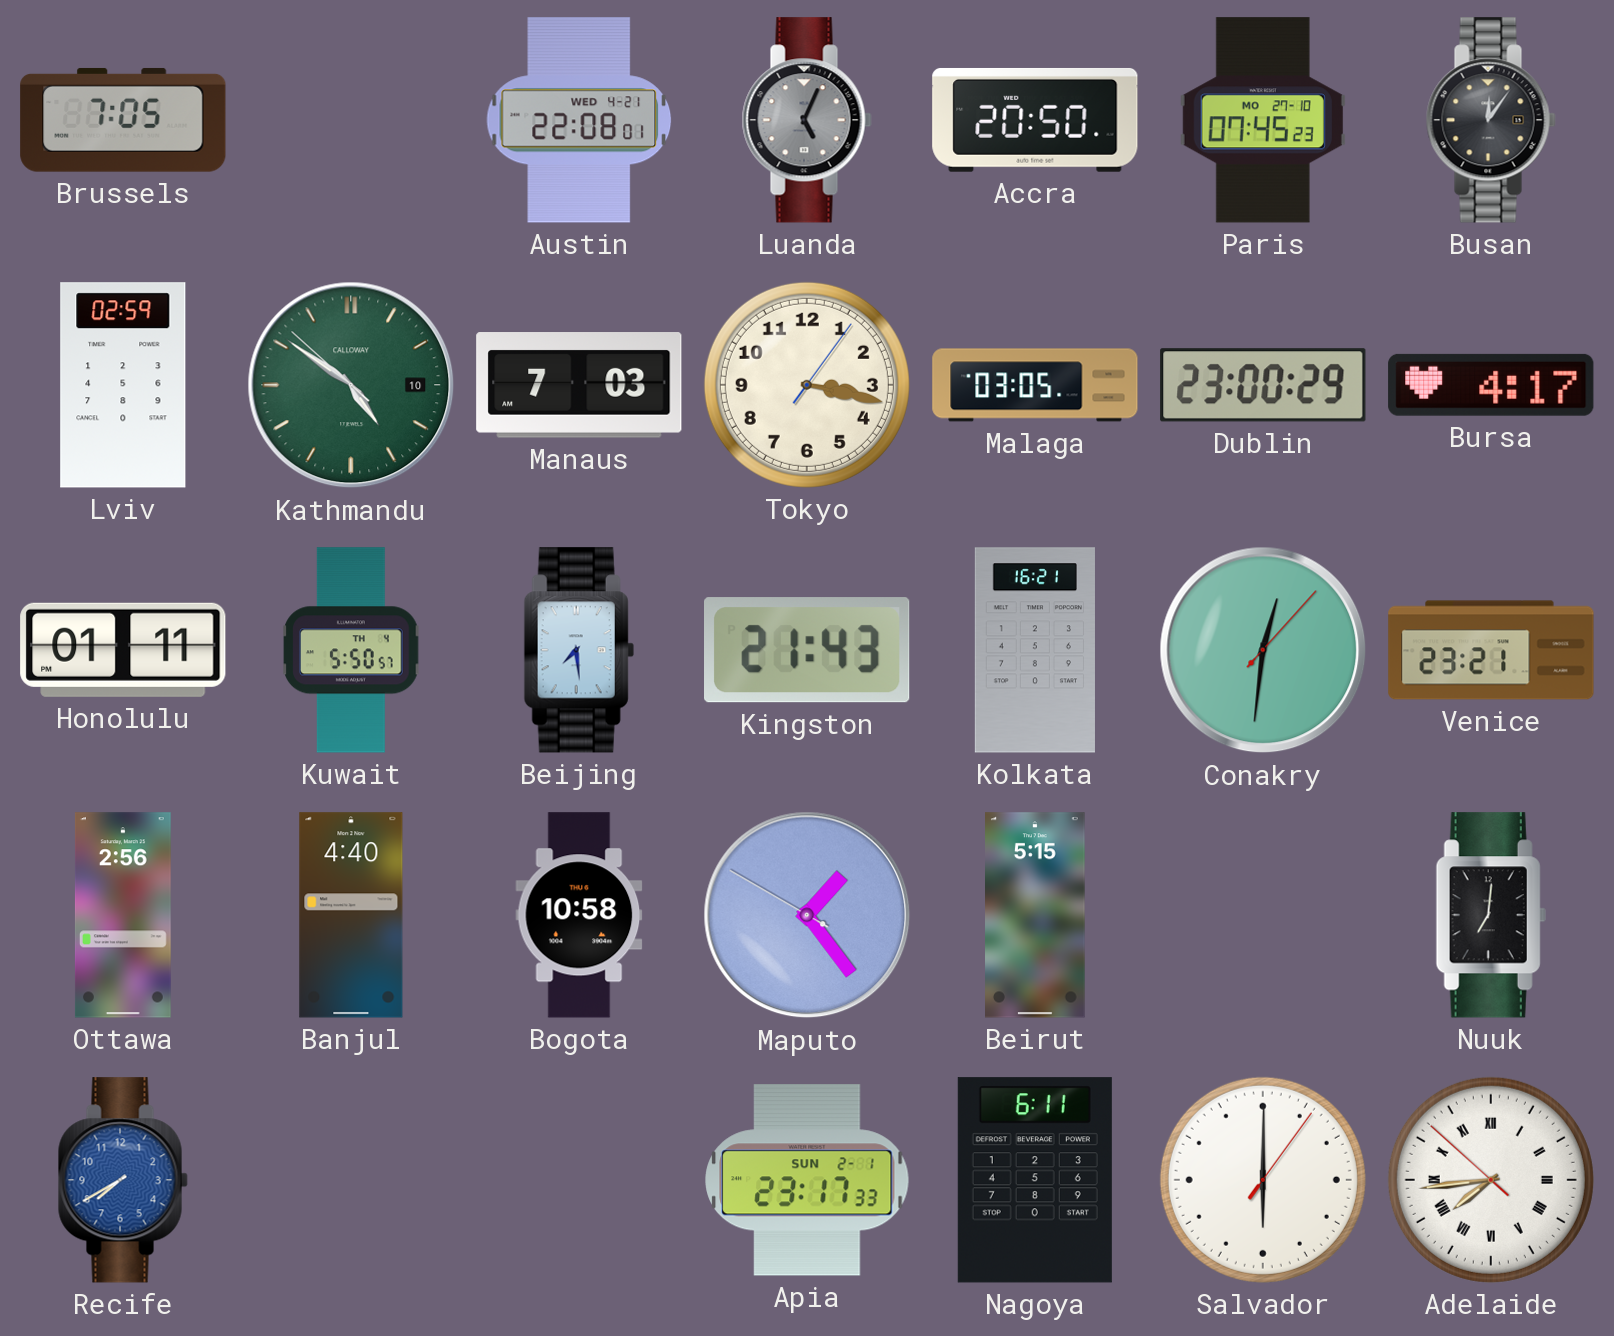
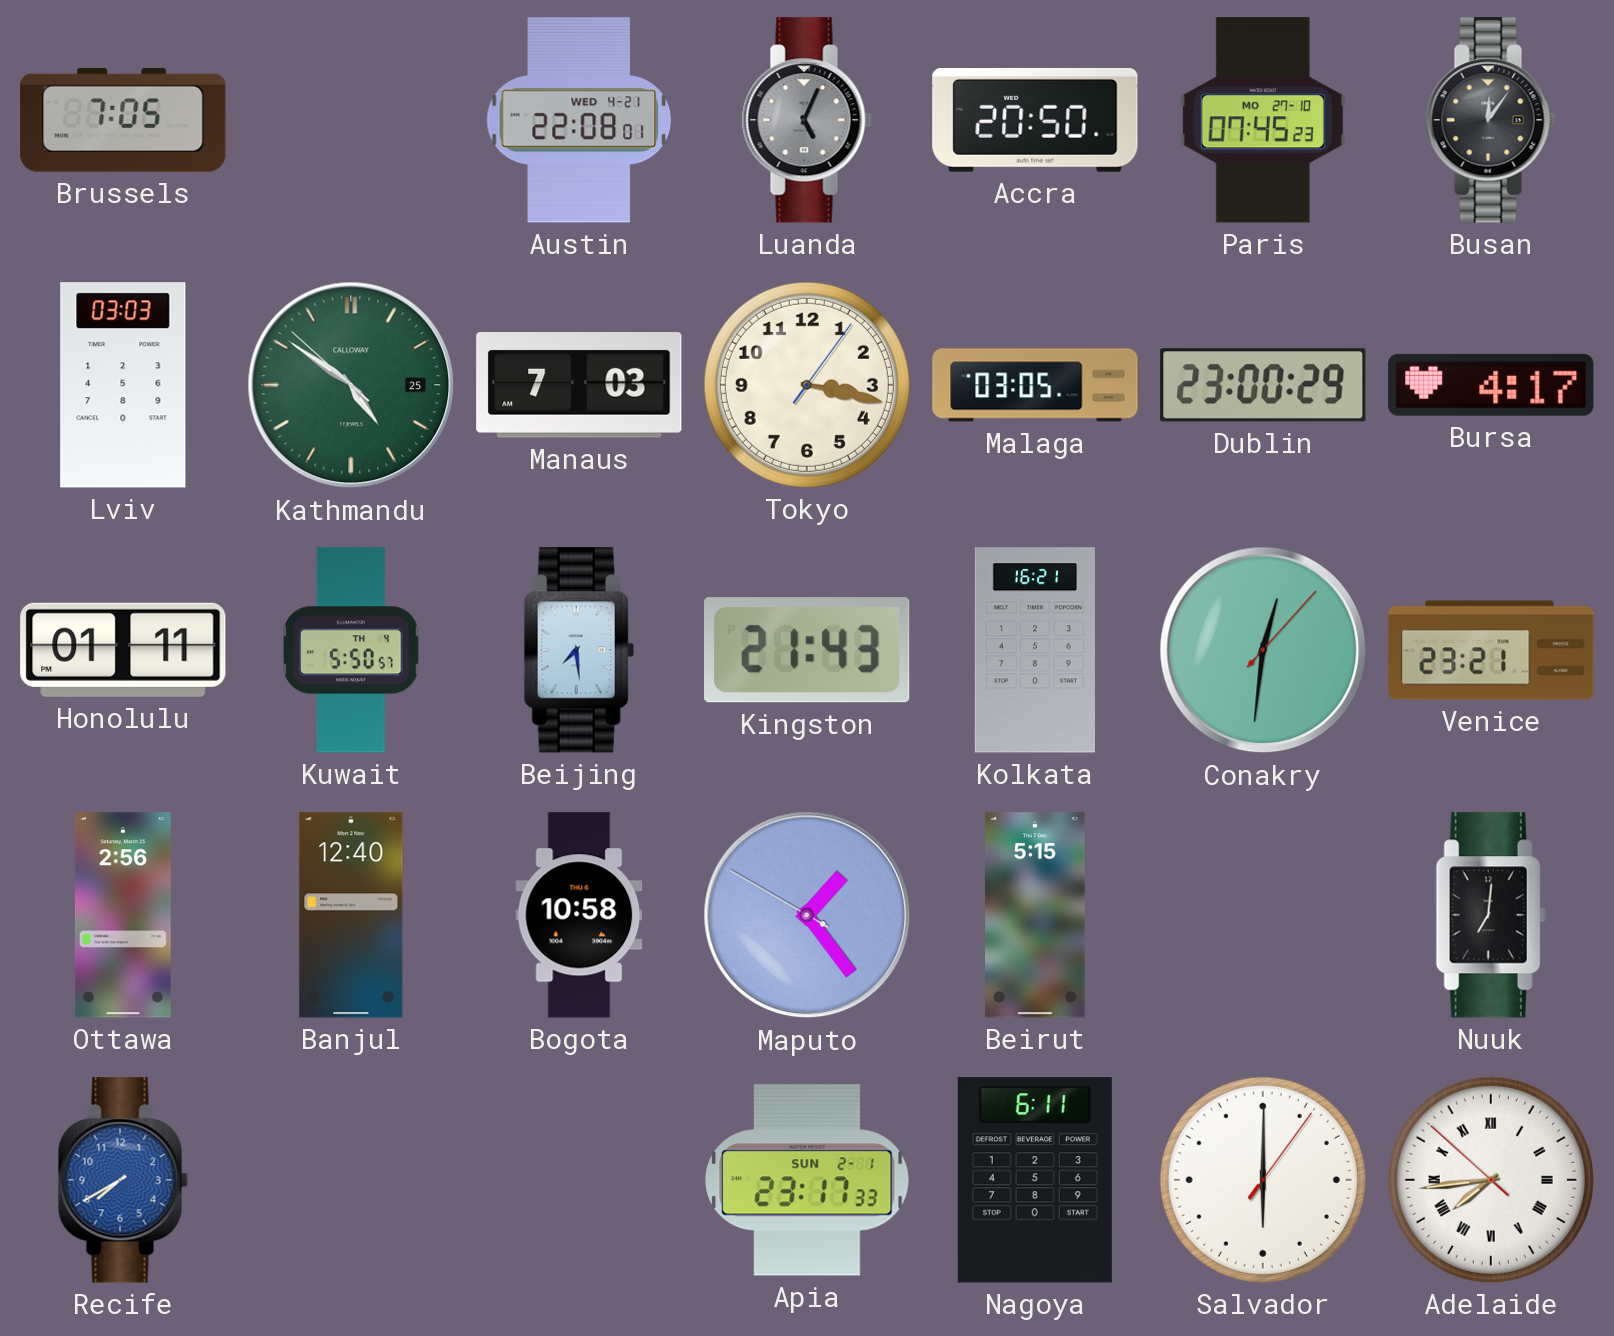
Lviv: 02:59 -> 03:03 (123, 385)
Kathmandu date: 10 -> 25 (351, 385)
Banjul: 4:40 -> 12:40 (351, 915)
